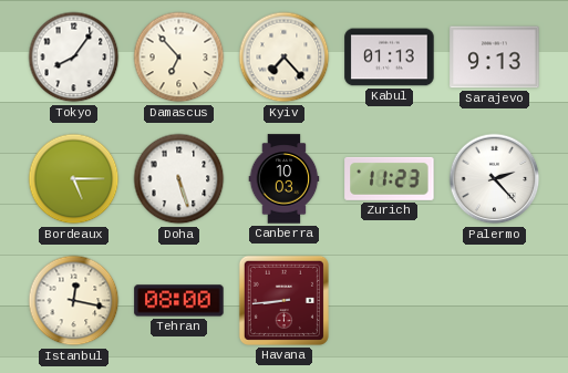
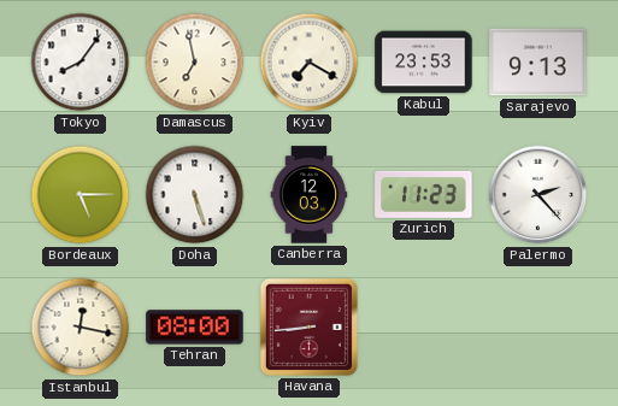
Damascus: 6:53 -> 6:58 (195, 63)
Kyiv: 7:23 -> 7:20 (310, 63)
Kabul: 01:13 -> 23:53 (424, 63)
Canberra: 10:03 -> 12:03 (310, 195)
